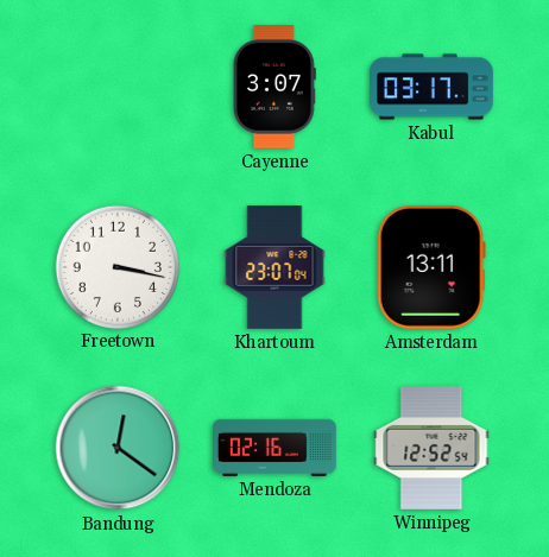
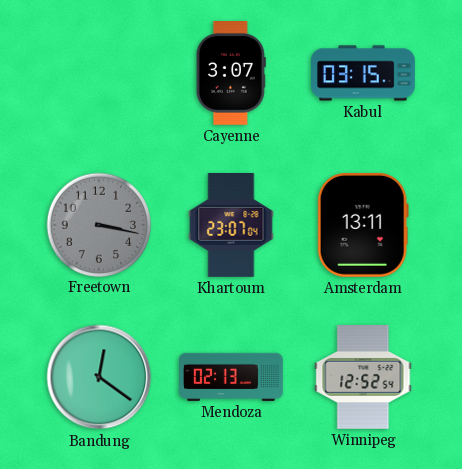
Kabul: 03:17 -> 03:15 (364, 73)
Freetown dial: white -> grey (98, 224)
Mendoza: 02:16 -> 02:13 (232, 377)
